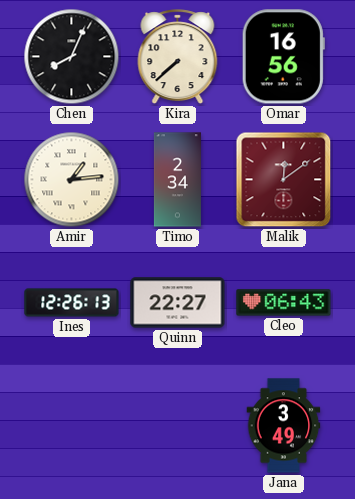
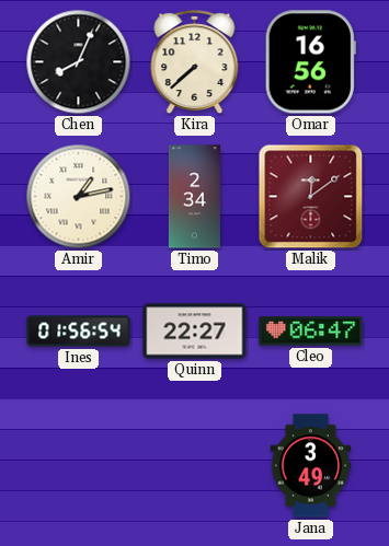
Amir: 1:14 -> 1:13 (79, 197)
Ines: 12:26 -> 01:56 (79, 332)
Cleo: 06:43 -> 06:47 (311, 332)
